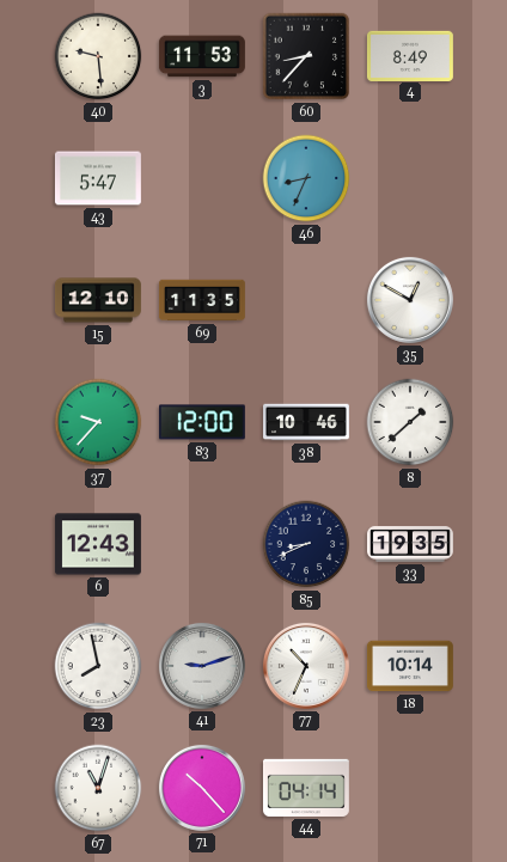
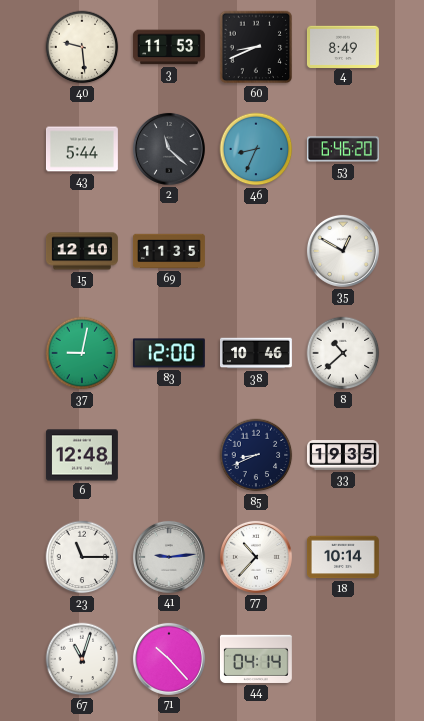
60: 8:37 -> 8:41 (256, 47)
43: 5:47 -> 5:44 (82, 149)
2: none -> 11:22 (169, 149)
53: none -> 6:46 (343, 149)
37: 9:37 -> 9:02 (82, 353)
8: 1:38 -> 10:38 (343, 353)
6: 12:43 -> 12:48 (82, 455)
23: 7:58 -> 11:15 (82, 557)
41: 9:12 -> 9:14 (169, 557)
77: 10:34 -> 10:37 (256, 557)
